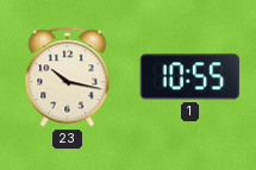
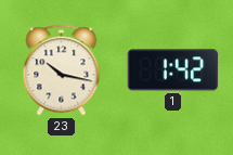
1: 10:55 -> 1:42 (173, 70)
